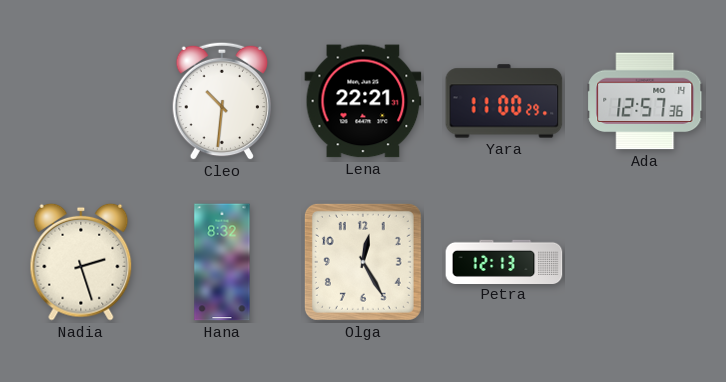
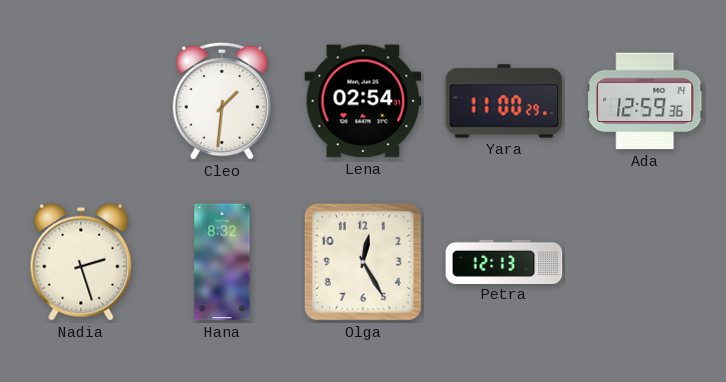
Cleo: 10:31 -> 1:31 (221, 101)
Lena: 22:21 -> 02:54 (363, 101)
Ada: 12:57 -> 12:59 (645, 101)
